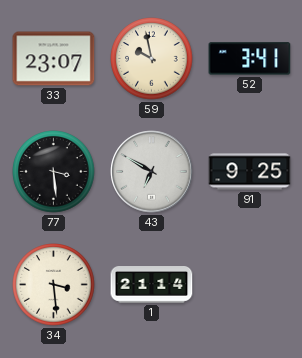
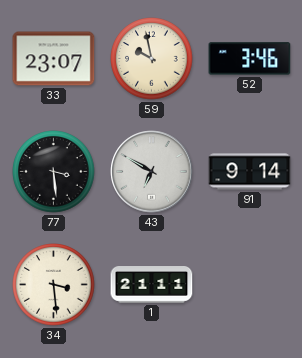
52: 3:41 -> 3:46 (250, 59)
91: 9:25 -> 9:14 (250, 172)
1: 21:14 -> 21:11 (152, 285)
